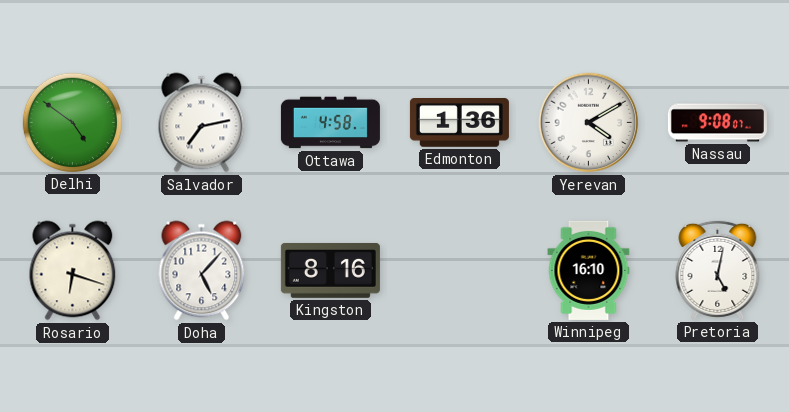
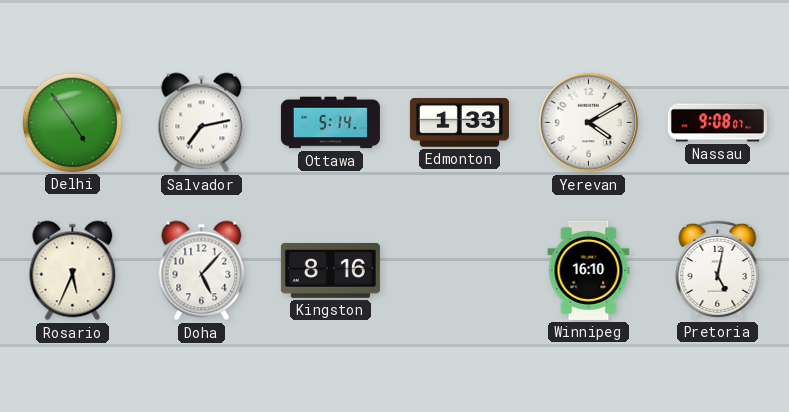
Delhi: 4:51 -> 4:54 (72, 122)
Ottawa: 4:58 -> 5:14 (330, 123)
Edmonton: 1:36 -> 1:33 (459, 123)
Rosario: 6:18 -> 5:34 (73, 271)
